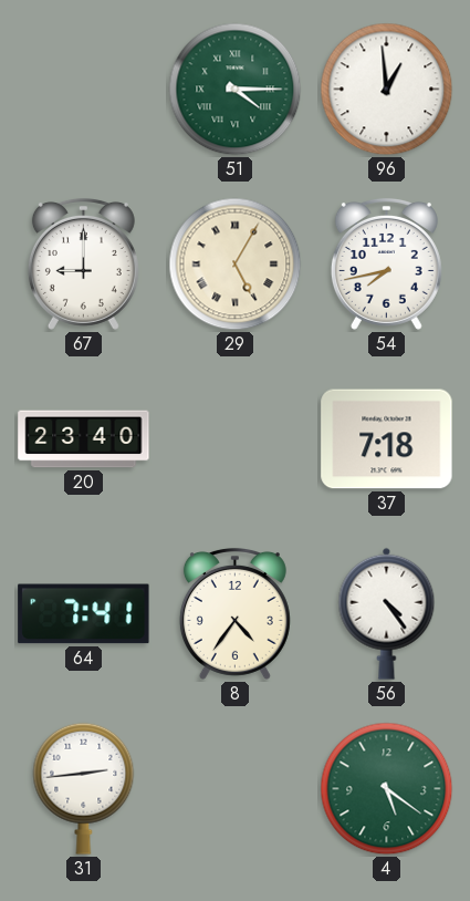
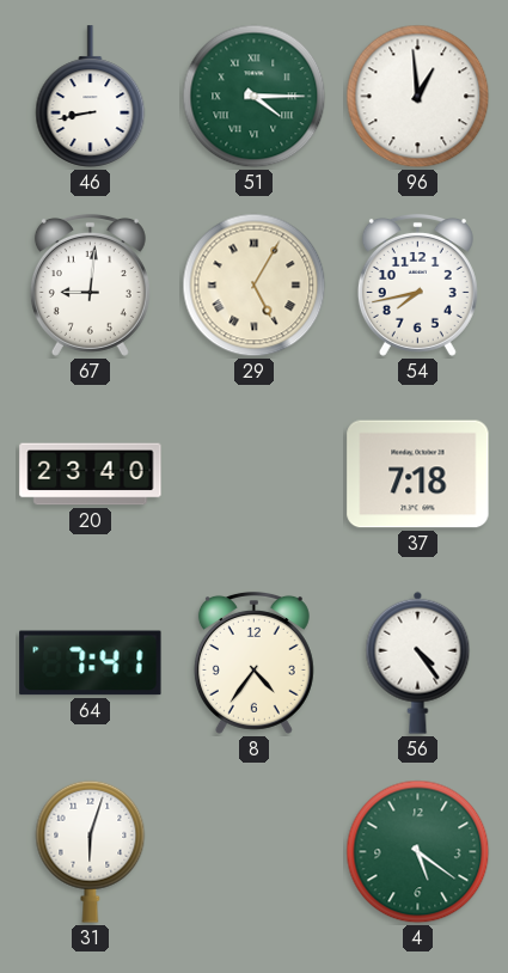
46: none -> 8:43 (91, 97)
67: 9:00 -> 9:01 (90, 284)
31: 2:44 -> 6:03 (91, 851)
